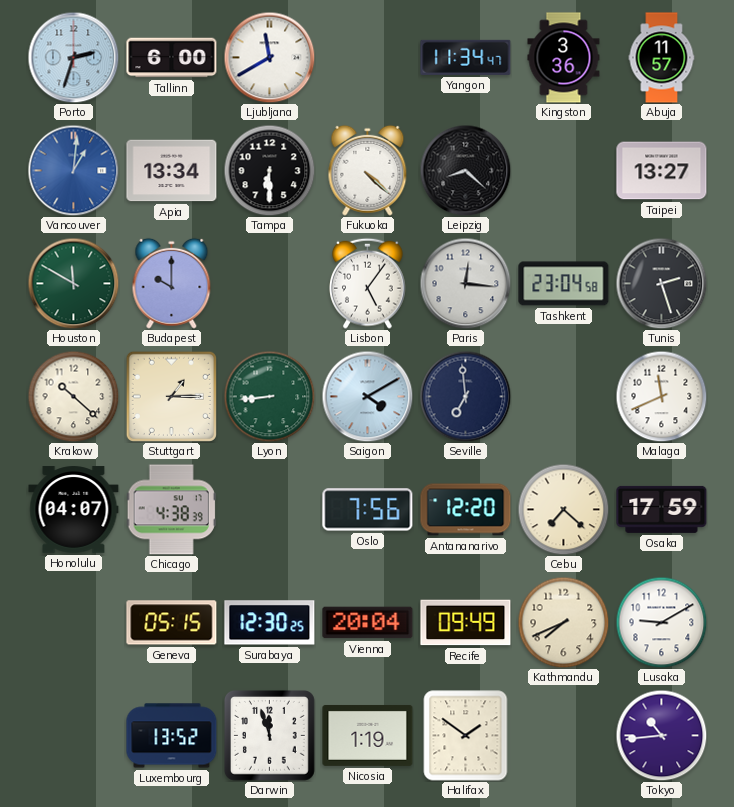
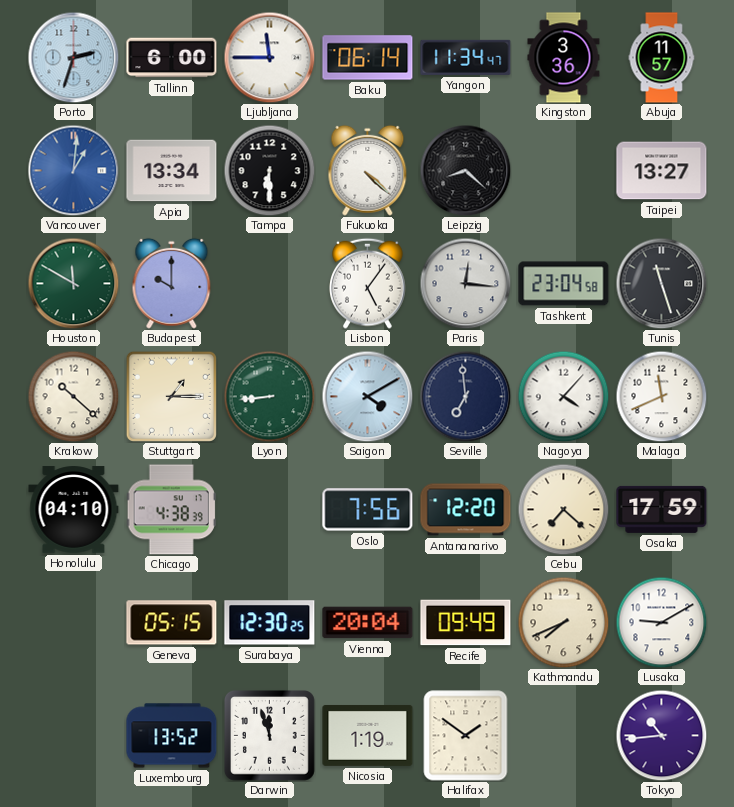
Ljubljana: 11:40 -> 11:45 (269, 57)
Baku: none -> 06:14 (368, 58)
Tunis: 2:27 -> 11:27 (661, 283)
Nagoya: none -> 4:07 (563, 396)
Honolulu: 04:07 -> 04:10 (74, 510)
